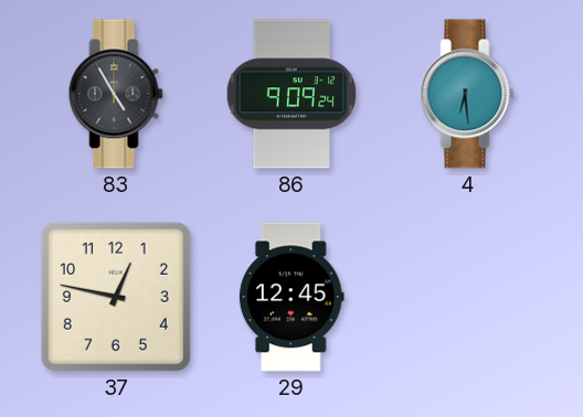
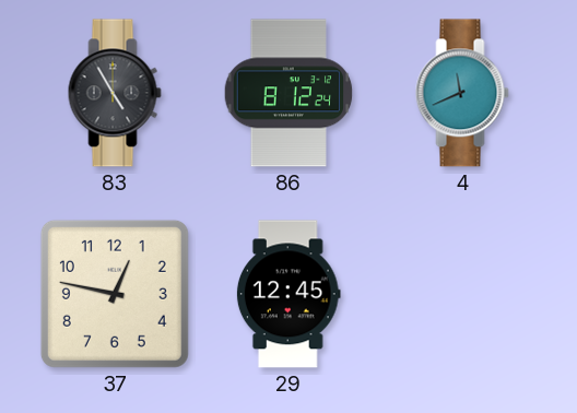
86: 9:09 -> 8:12 (288, 93)
4: 6:29 -> 11:41 (462, 93)
